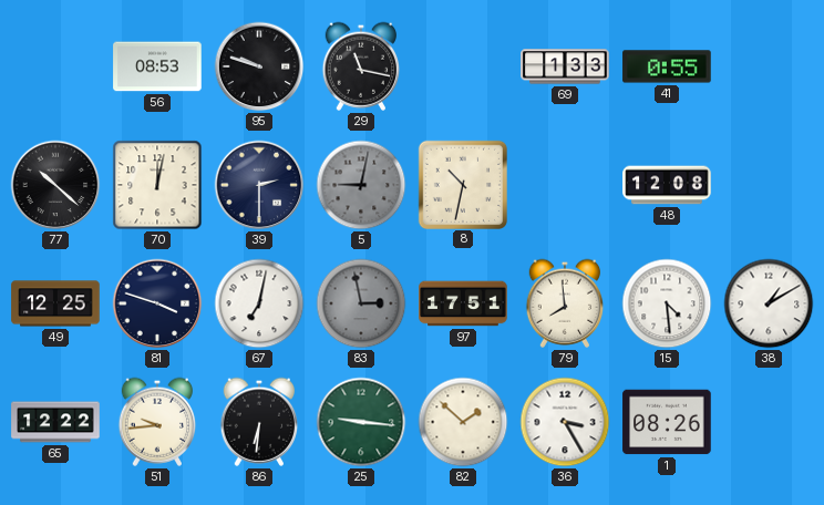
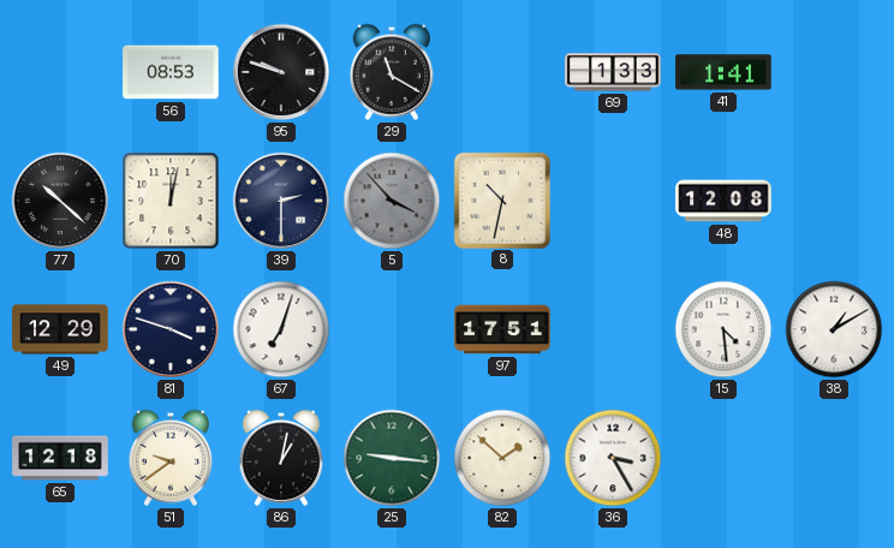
29: 11:17 -> 11:20 (392, 72)
41: 0:55 -> 1:41 (723, 72)
5: 9:02 -> 3:53 (392, 201)
49: 12:25 -> 12:29 (60, 329)
67: 7:02 -> 7:03 (281, 329)
83: 2:58 -> none (361, 303)
79: 7:59 -> none (565, 303)
65: 12:22 -> 12:18 (60, 458)
51: 9:44 -> 9:39 (171, 458)
86: 6:31 -> 1:02 (281, 458)
1: 08:26 -> none (667, 422)
